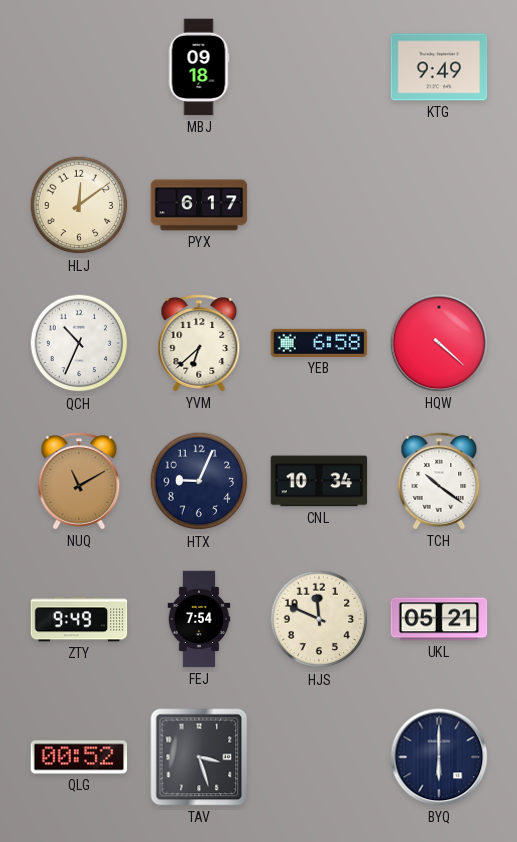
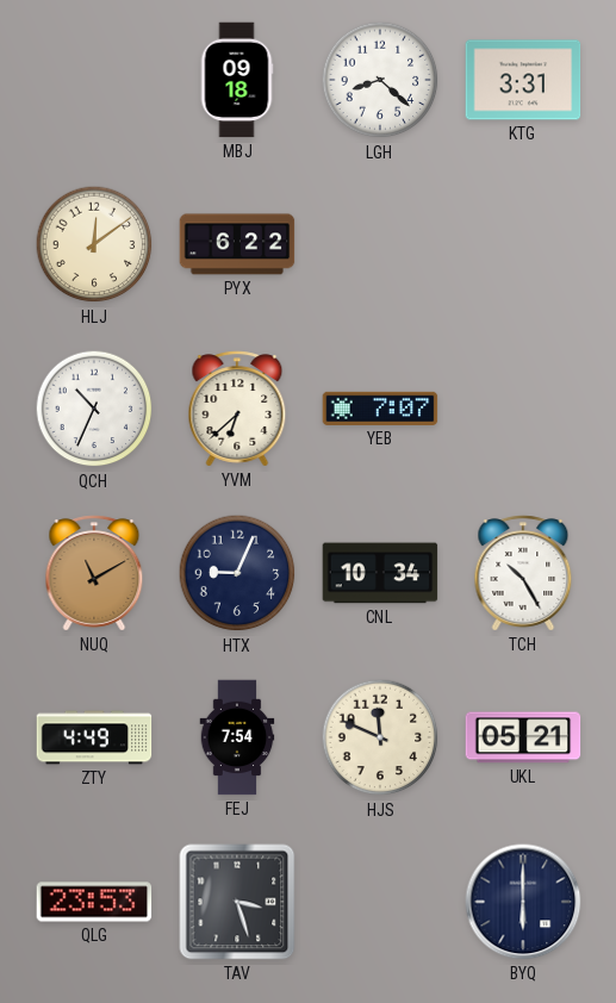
LGH: none -> 8:22 (380, 80)
KTG: 9:49 -> 3:31 (523, 80)
PYX: 6:17 -> 6:22 (237, 244)
YEB: 6:58 -> 7:07 (380, 409)
HQW: 4:22 -> none (439, 343)
TCH: 10:21 -> 10:25 (523, 573)
ZTY: 9:49 -> 4:49 (94, 737)
QLG: 00:52 -> 23:53 (94, 902)
